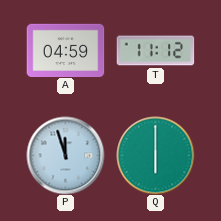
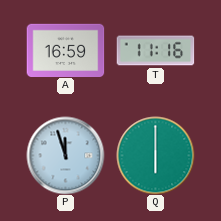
A: 04:59 -> 16:59 (65, 50)
T: 11:12 -> 11:16 (155, 51)
